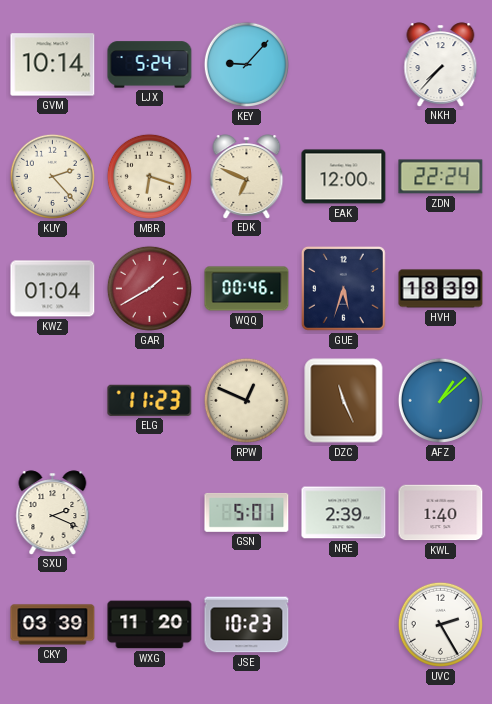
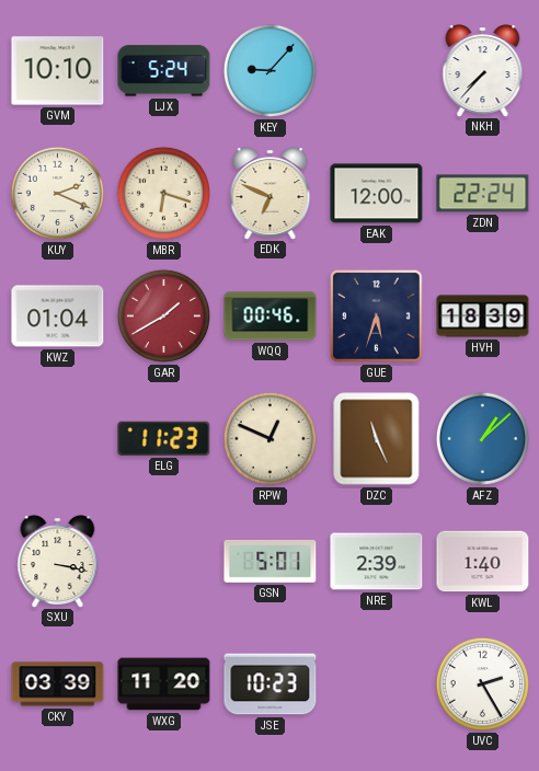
GVM: 10:14 -> 10:10 (58, 71)
KUY: 2:23 -> 2:19 (57, 193)
SXU: 2:19 -> 3:17 (58, 561)
